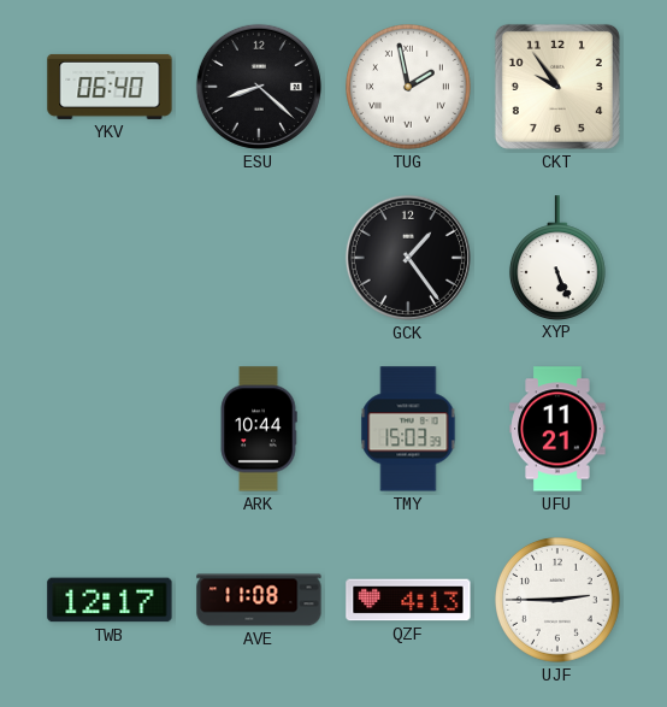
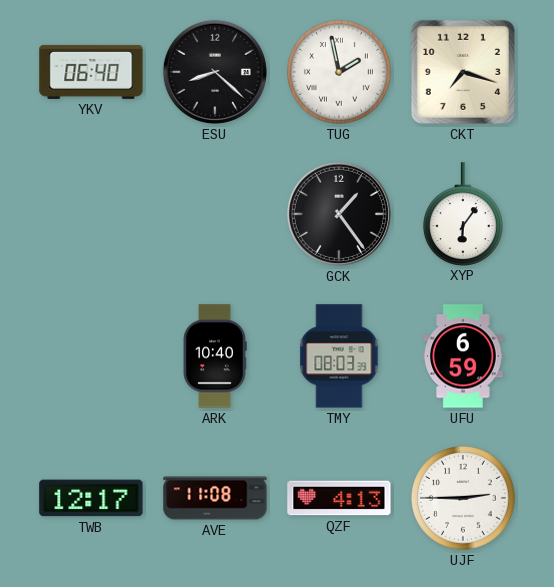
CKT: 9:54 -> 7:18 (463, 72)
XYP: 5:26 -> 6:06 (463, 214)
ARK: 10:44 -> 10:40 (215, 356)
TMY: 15:03 -> 08:03 (339, 356)
UFU: 11:21 -> 6:59 (463, 356)
